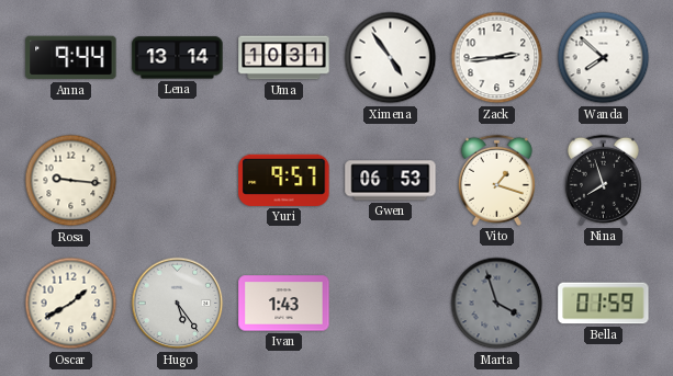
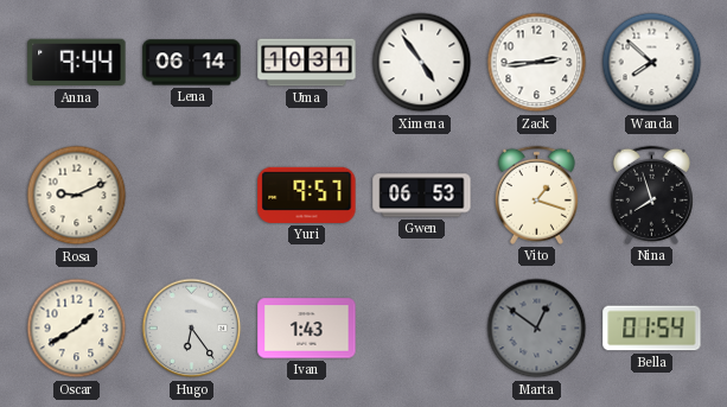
Lena: 13:14 -> 06:14 (192, 63)
Rosa: 9:16 -> 9:11 (77, 196)
Hugo: 5:24 -> 6:24 (192, 329)
Marta: 3:57 -> 12:51 (537, 329)
Bella: 01:59 -> 01:54 (652, 329)
